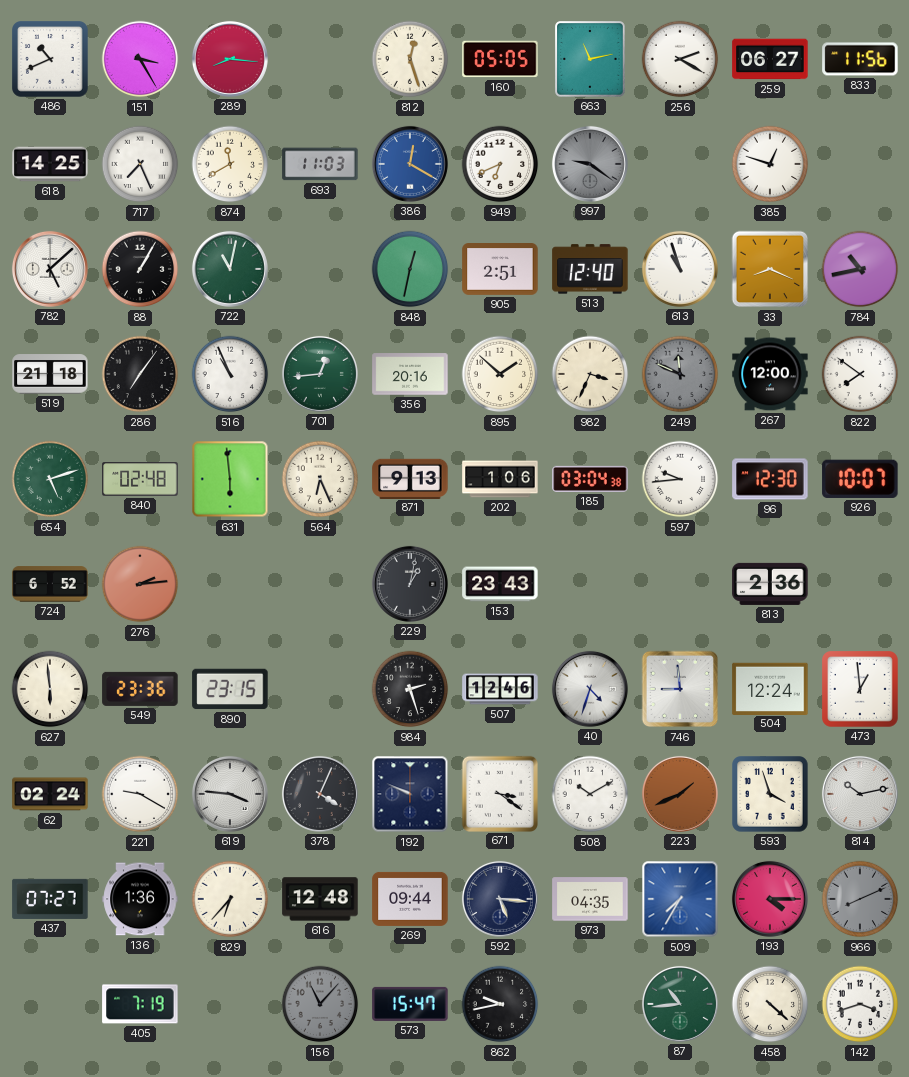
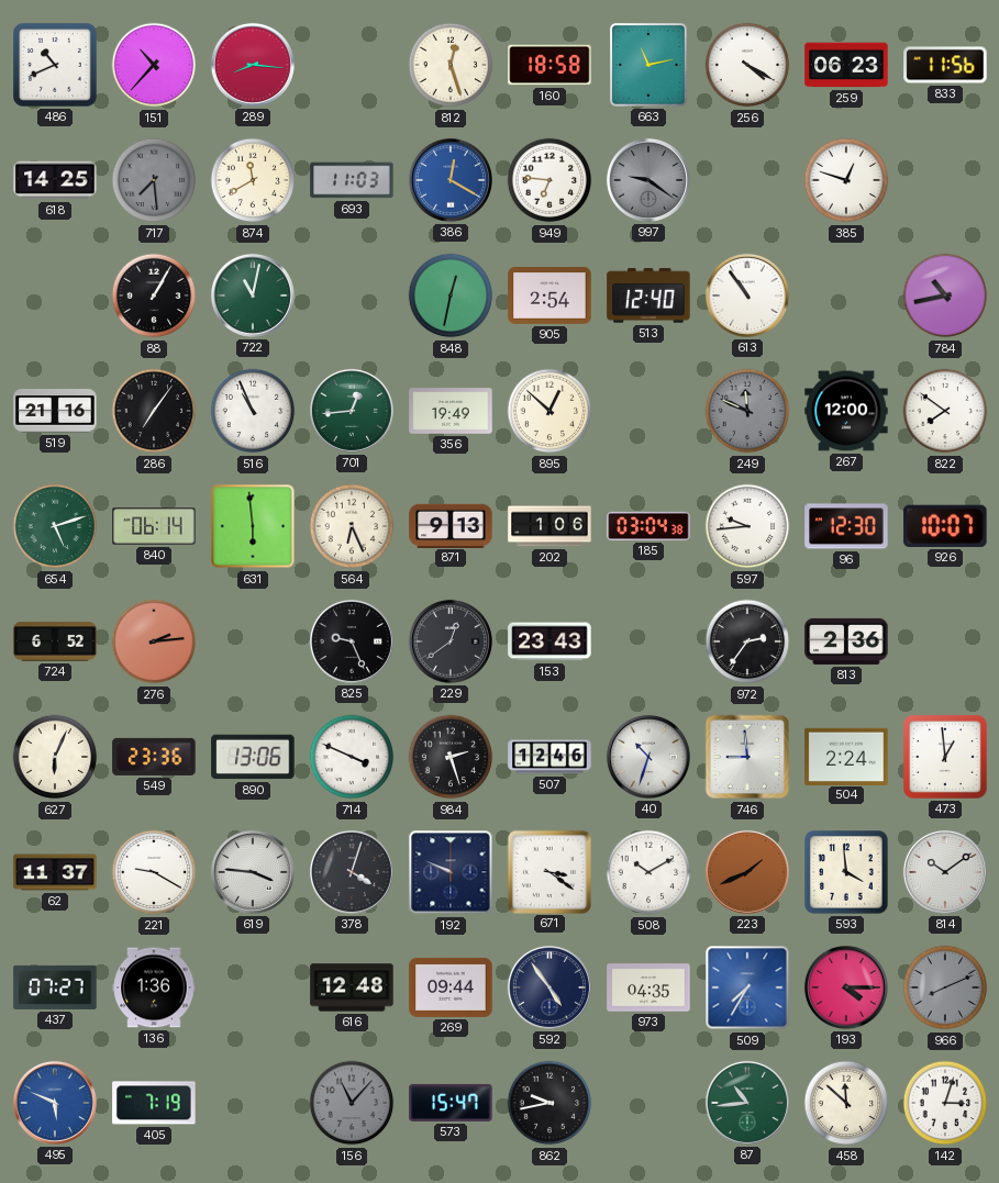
151: 3:25 -> 10:37 (154, 65)
160: 05:05 -> 18:58 (550, 65)
256: 2:20 -> 4:20 (747, 65)
259: 06:27 -> 06:23 (846, 65)
717: 7:26 -> 7:29 (154, 180)
717 dial: white -> grey (154, 180)
949: 6:41 -> 6:46 (550, 180)
782: 5:08 -> none (50, 269)
905: 2:51 -> 2:54 (550, 297)
613: 10:57 -> 10:54 (747, 295)
33: 8:19 -> none (770, 269)
519: 21:18 -> 21:16 (55, 411)
356: 20:16 -> 19:49 (451, 411)
895: 1:52 -> 12:52 (550, 411)
982: 3:34 -> none (590, 374)
840: 02:48 -> 06:14 (154, 526)
825: none -> 9:26 (352, 641)
229: 1:02 -> 12:39 (451, 641)
972: none -> 2:36 (747, 641)
627: 5:59 -> 6:04 (55, 757)
890: 23:15 -> 13:06 (253, 757)
714: none -> 3:49 (352, 757)
40: 4:33 -> 10:33 (648, 757)
504: 12:24 -> 2:24 (846, 756)
62: 02:24 -> 11:37 (55, 872)
378: 4:04 -> 4:03 (352, 872)
593: 3:57 -> 3:59 (847, 873)
814: 10:13 -> 10:09 (945, 872)
829: 6:37 -> none (230, 899)
592: 5:16 -> 4:54 (550, 987)
495: none -> 5:49 (55, 1103)
458: 4:22 -> 11:52 (846, 1103)
142: 3:42 -> 3:03 (945, 1103)
